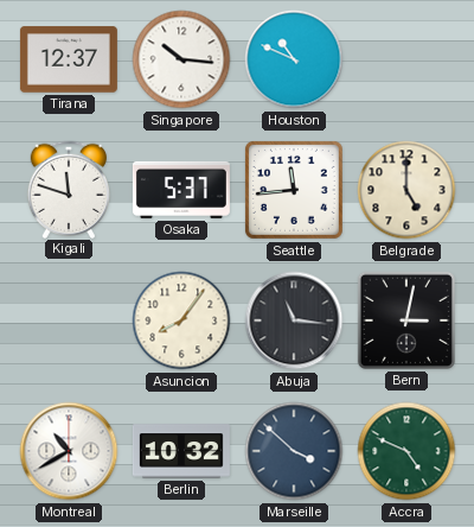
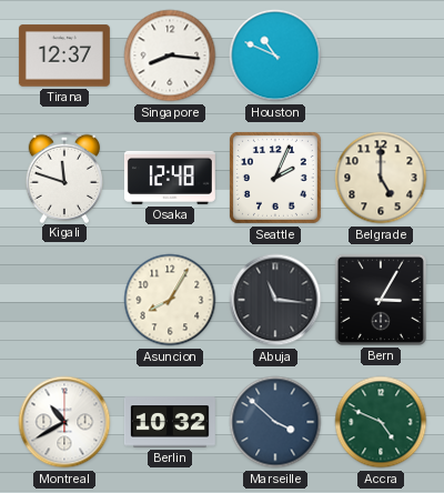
Singapore: 10:16 -> 8:16 (170, 56)
Osaka: 5:37 -> 12:48 (170, 178)
Seattle: 11:44 -> 2:04 (275, 178)
Asuncion: 8:06 -> 8:05 (170, 300)
Bern: 3:02 -> 3:05 (381, 300)
